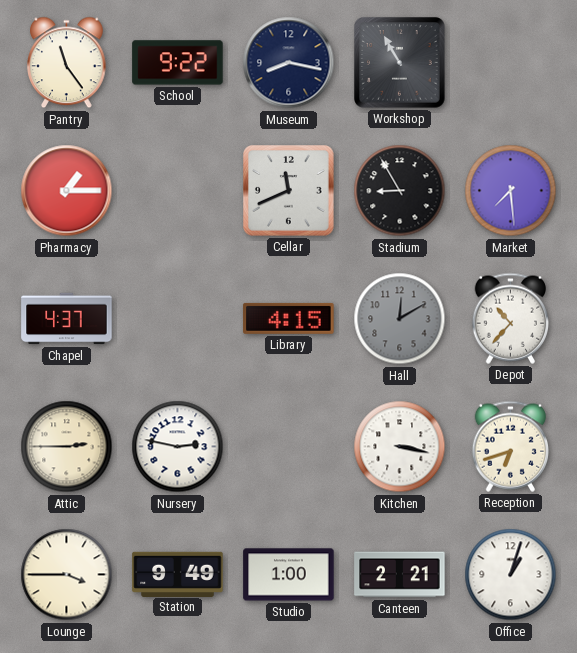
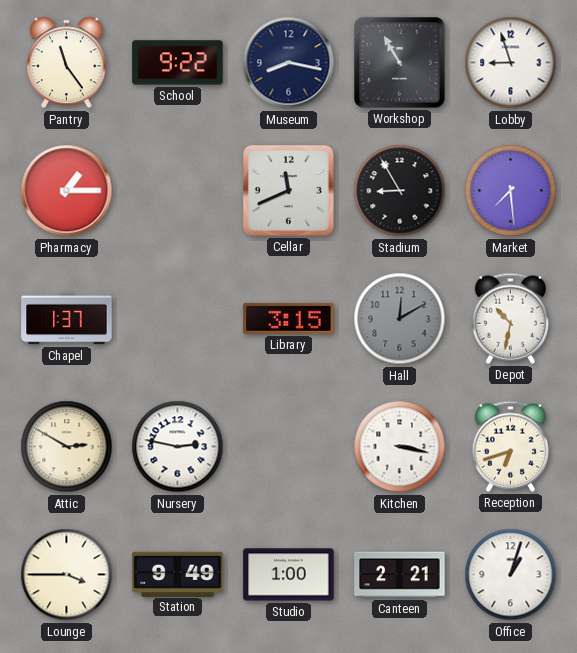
Lobby: none -> 8:57 (511, 63)
Chapel: 4:37 -> 1:37 (67, 319)
Library: 4:15 -> 3:15 (289, 318)
Depot: 10:37 -> 10:32 (510, 318)
Attic: 2:45 -> 2:50 (67, 447)
